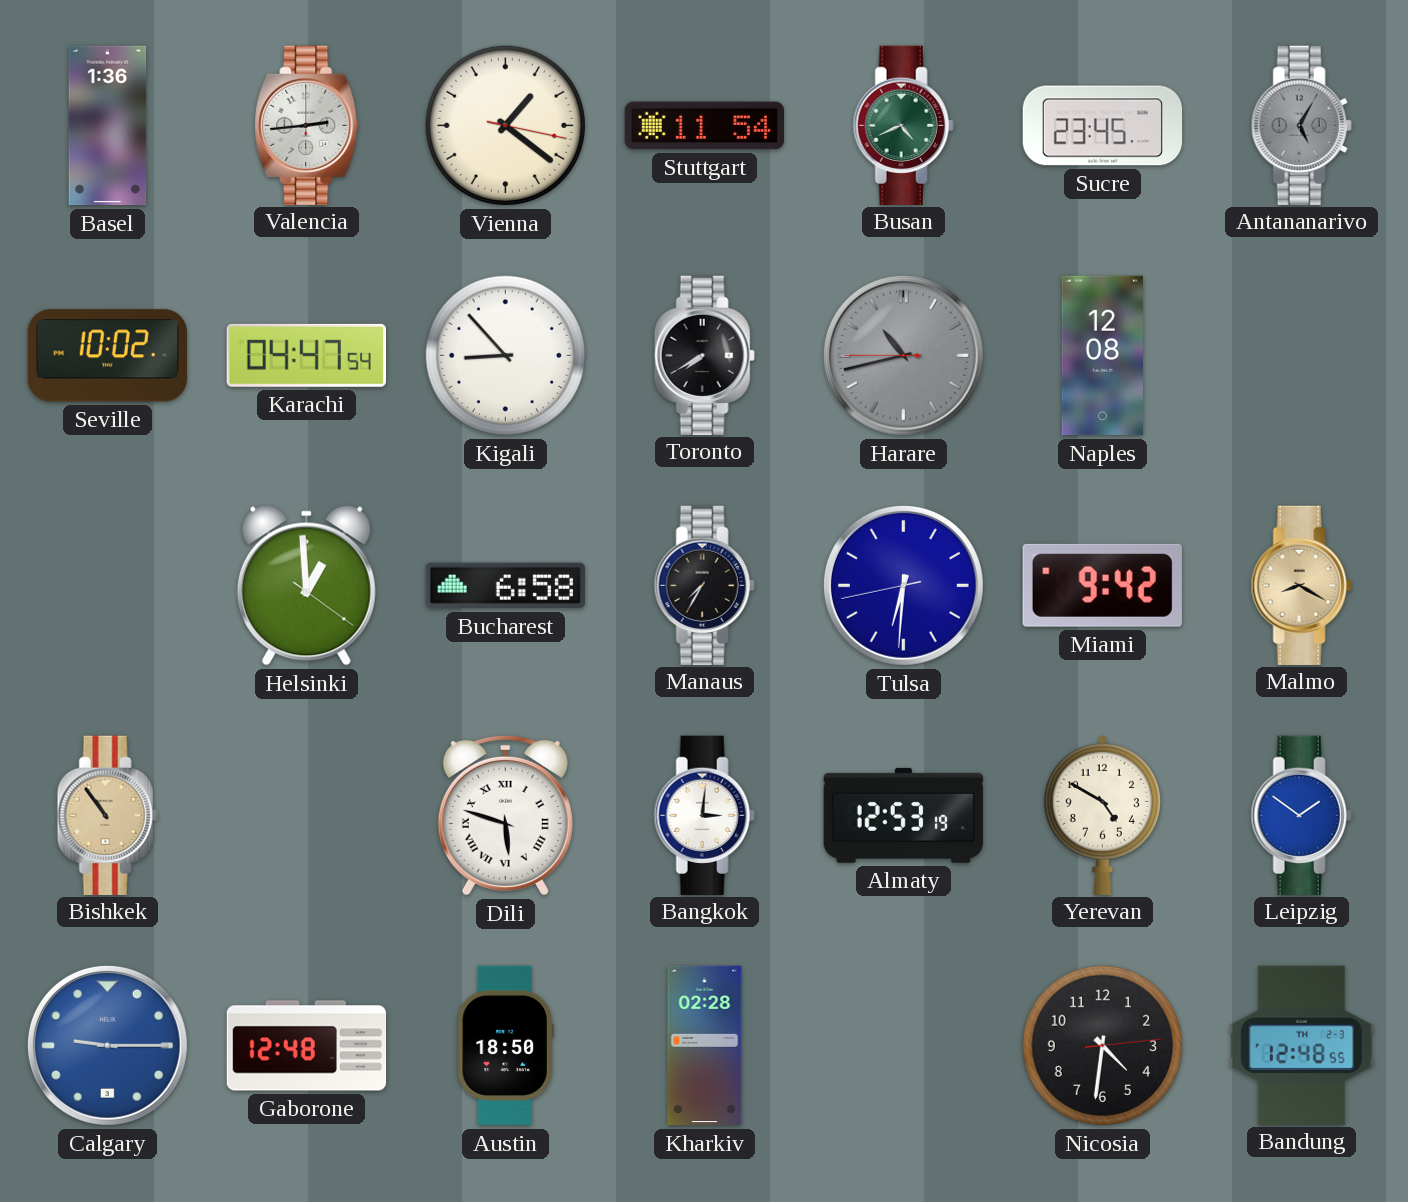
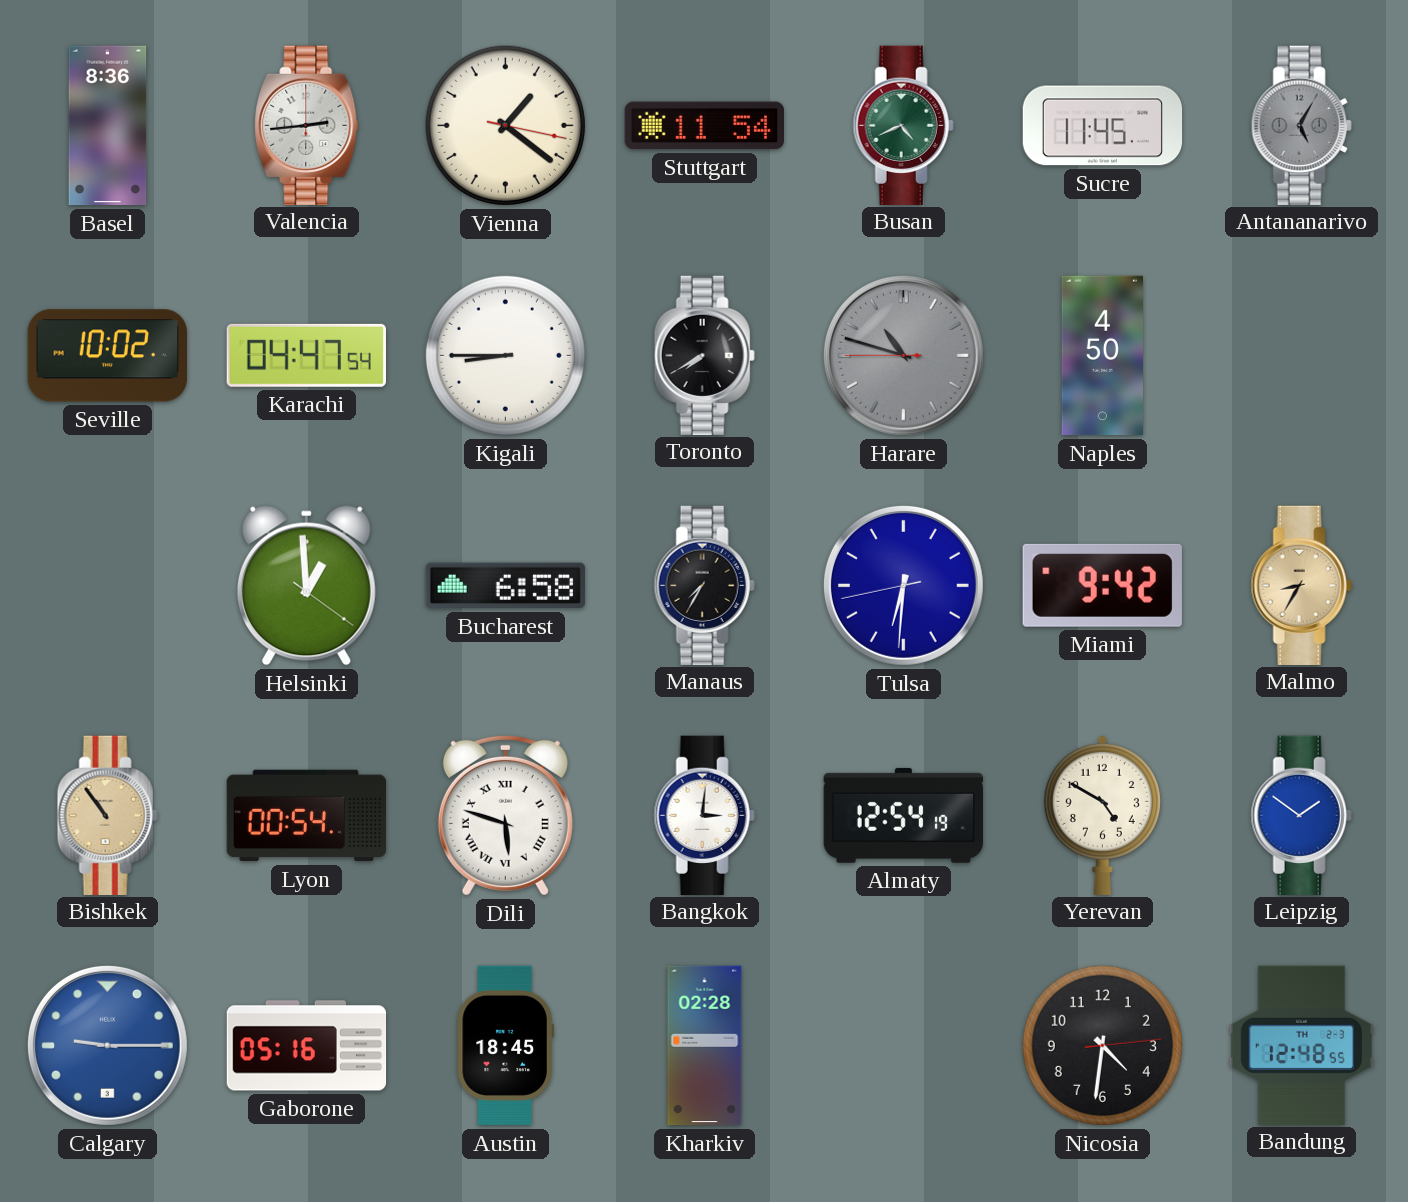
Basel: 1:36 -> 8:36 (108, 126)
Sucre: 23:45 -> 11:45 (1103, 126)
Kigali: 8:53 -> 8:45 (505, 355)
Harare: 10:42 -> 10:47 (903, 355)
Naples: 12:08 -> 4:50 (1102, 356)
Malmo: 8:20 -> 8:35 (1301, 585)
Lyon: none -> 00:54 (307, 816)
Almaty: 12:53 -> 12:54 (903, 815)
Gaborone: 12:48 -> 05:16 (307, 1046)
Austin: 18:50 -> 18:45 (505, 1046)
